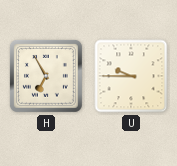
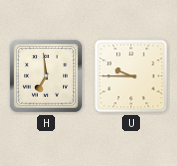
H: 6:55 -> 6:59 (47, 77)
